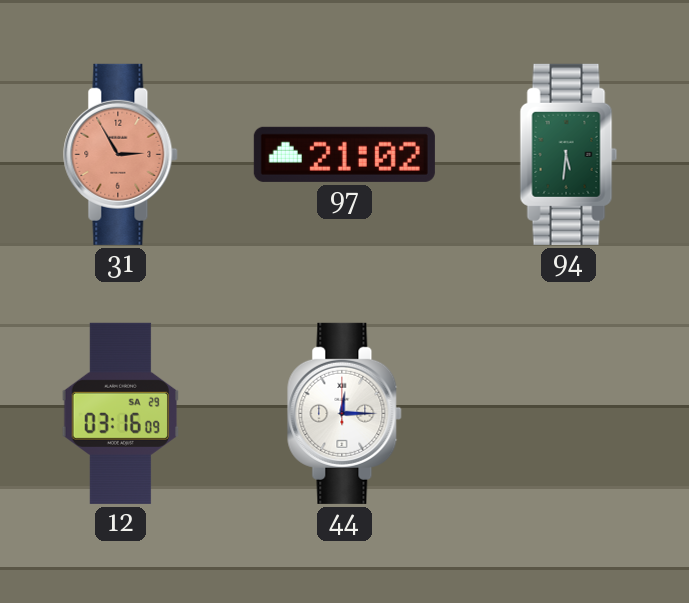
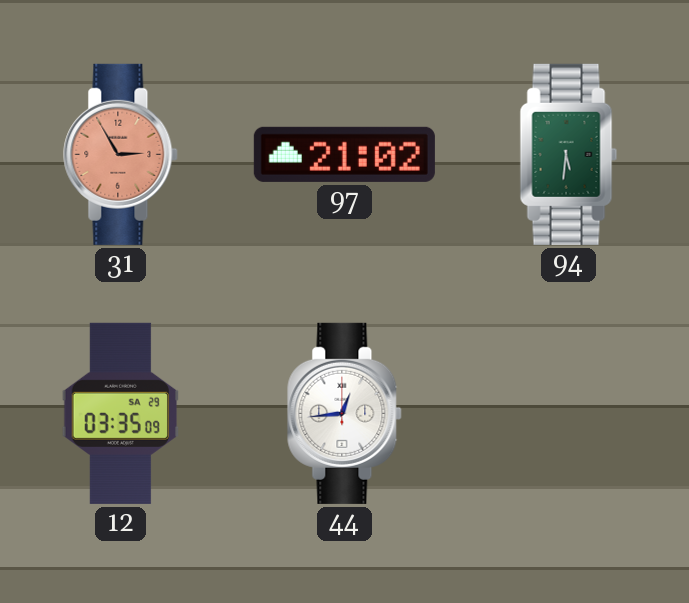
12: 03:16 -> 03:35 (120, 413)
44: 12:15 -> 12:44 (345, 413)
